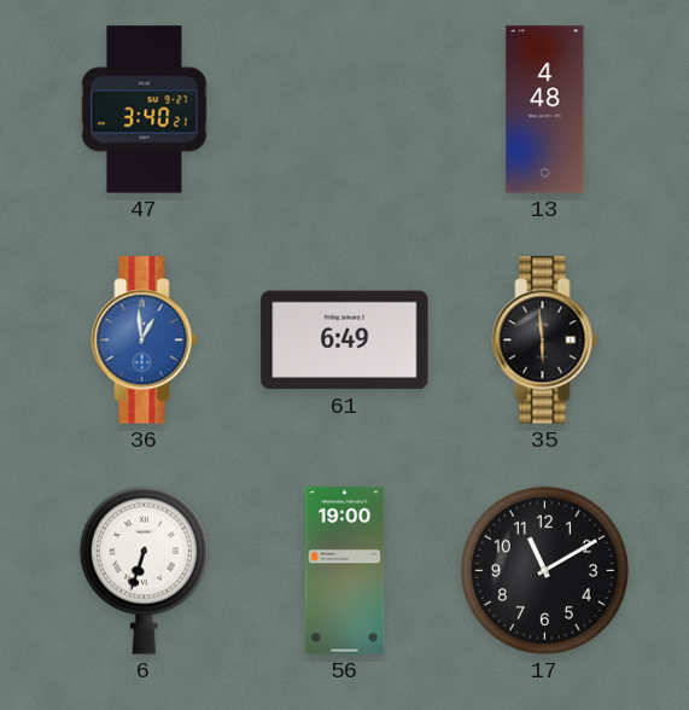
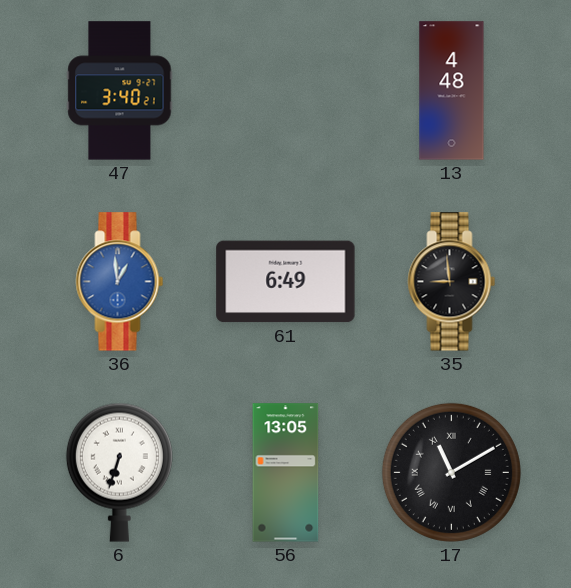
35: 5:59 -> 8:59 (452, 282)
56: 19:00 -> 13:05 (286, 473)
17 numerals: Arabic -> Roman (451, 472)
